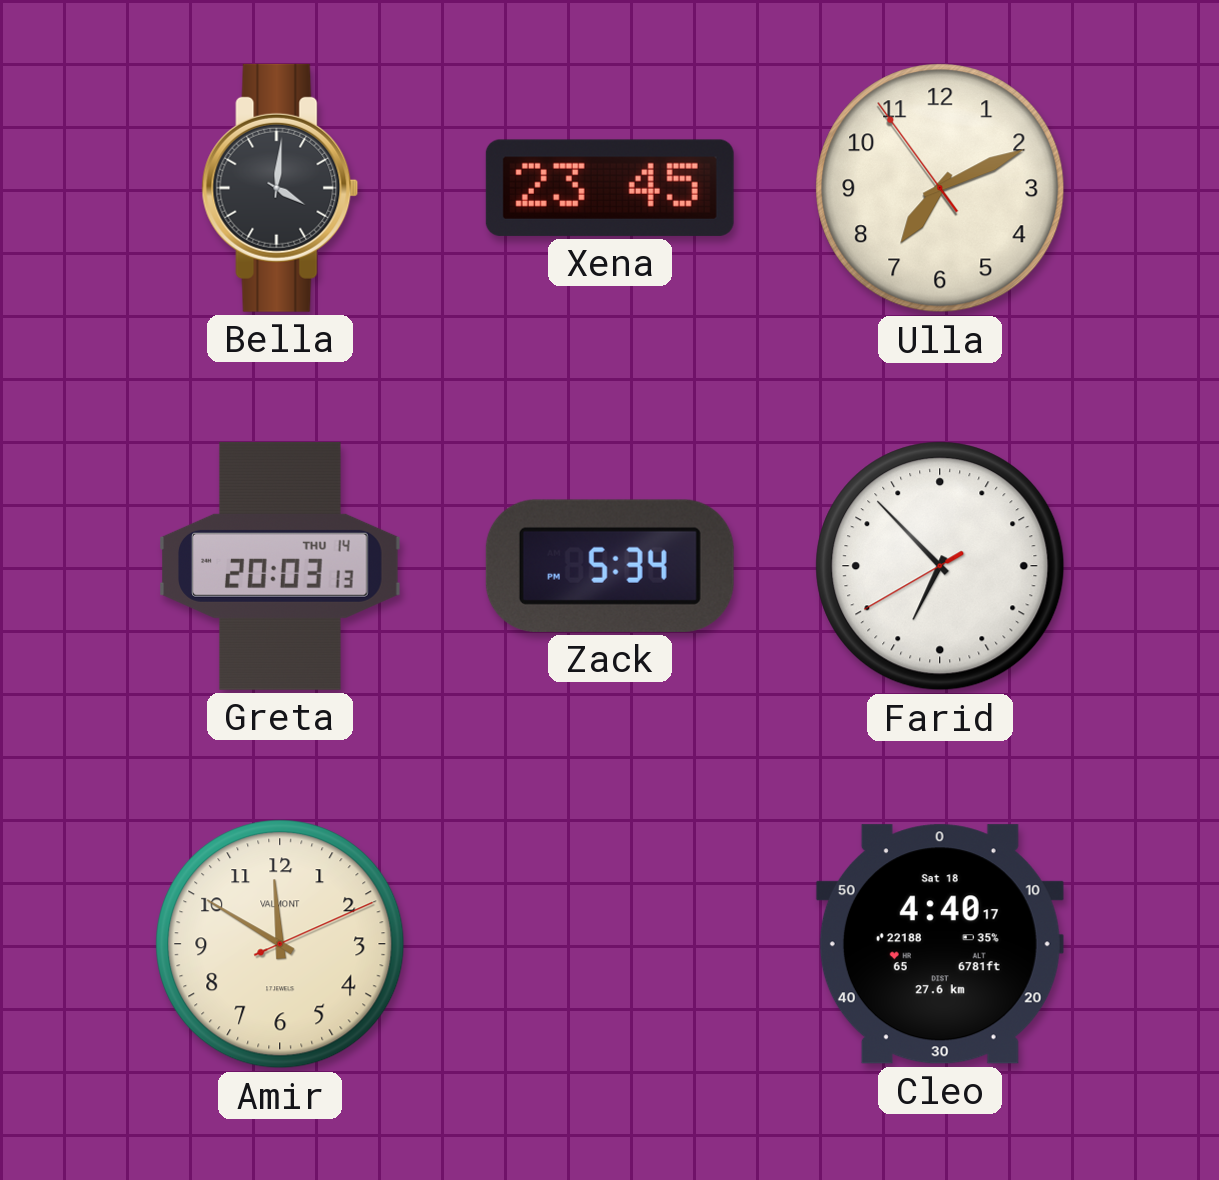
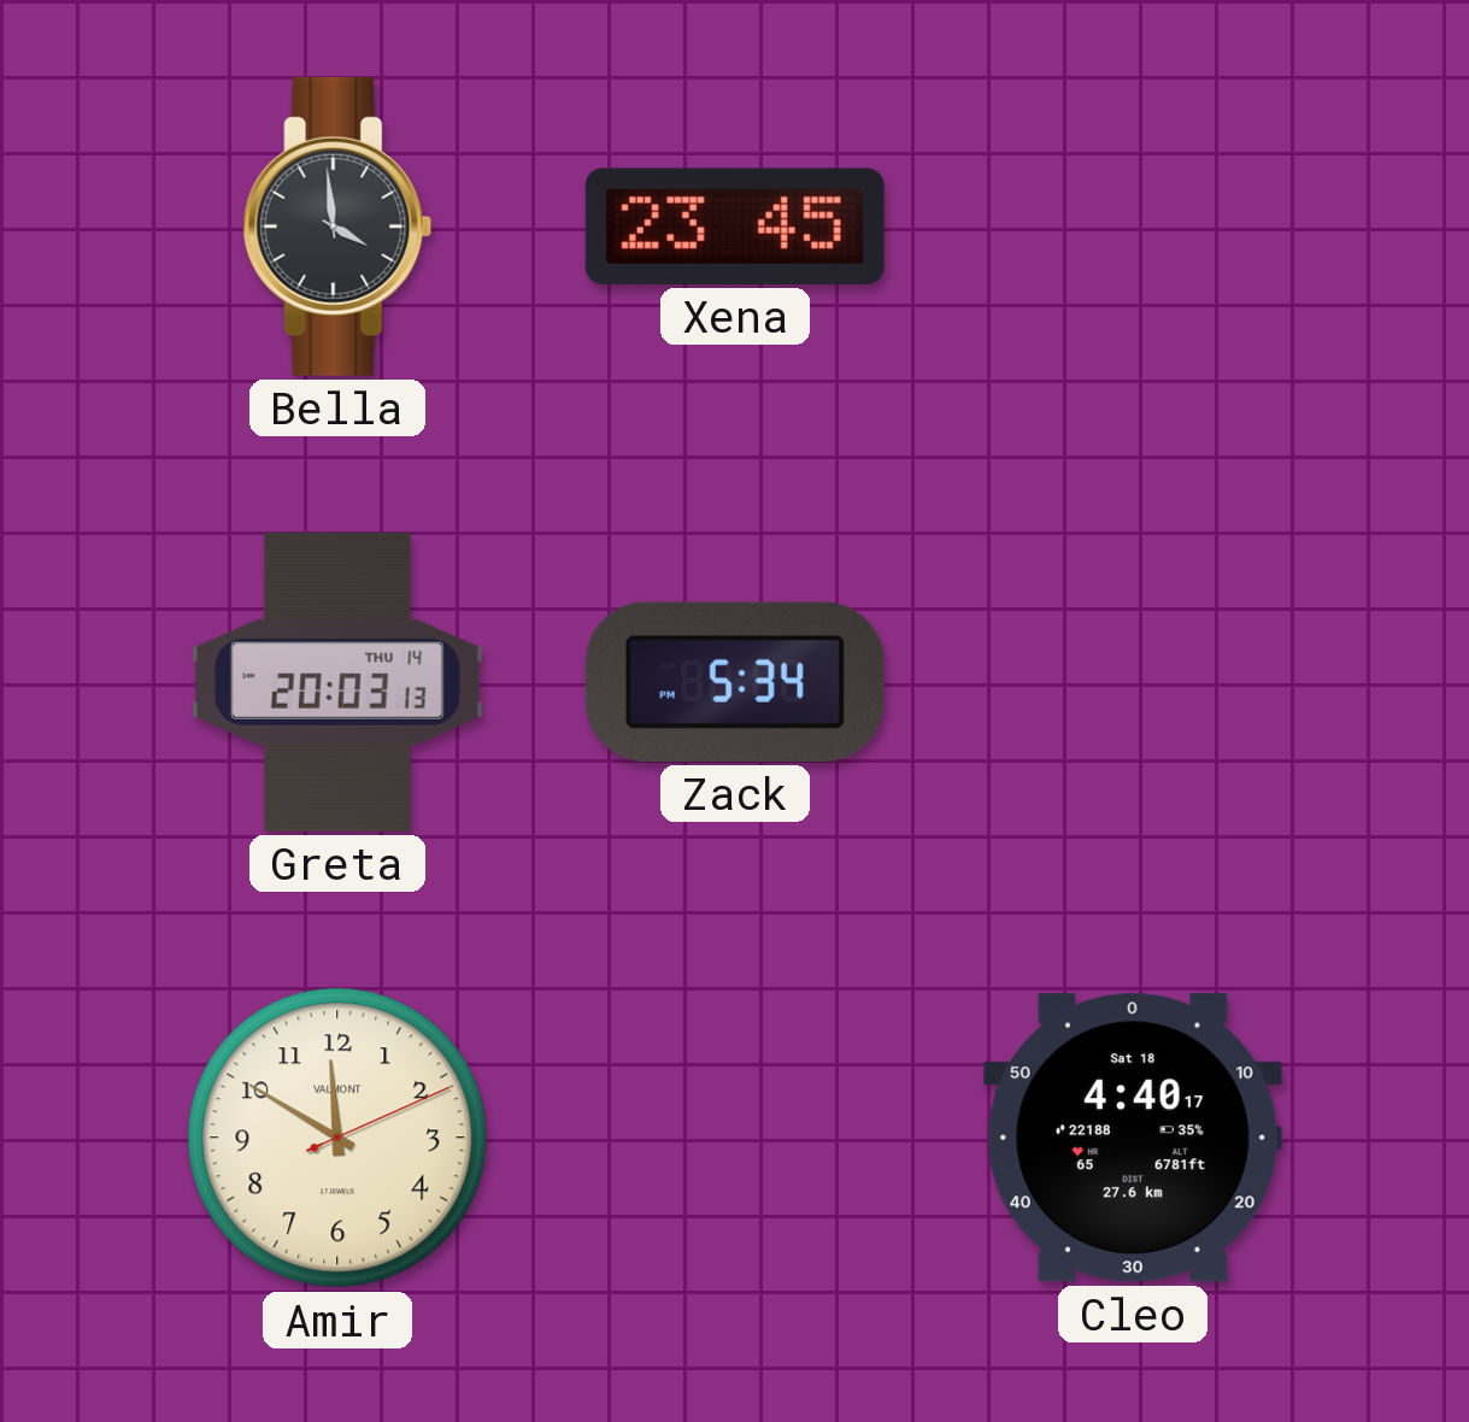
Bella: 4:01 -> 3:59 (337, 227)
Ulla: 7:10 -> none (940, 188)
Farid: 6:52 -> none (940, 566)
